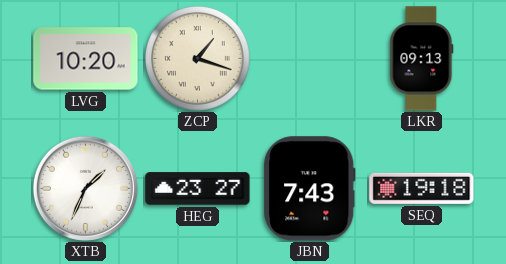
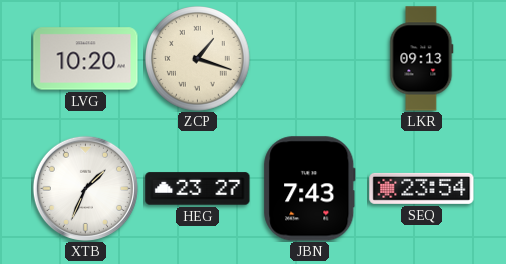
SEQ: 19:18 -> 23:54 (422, 188)
